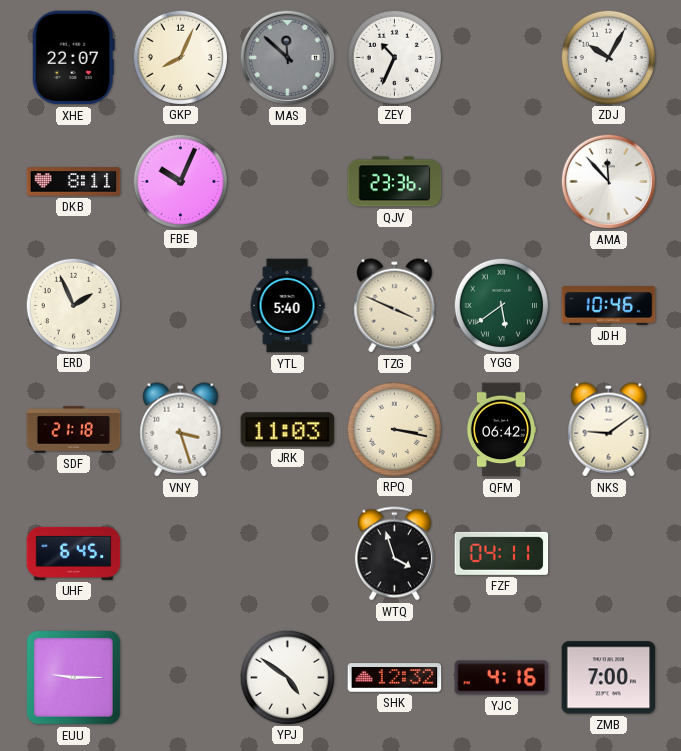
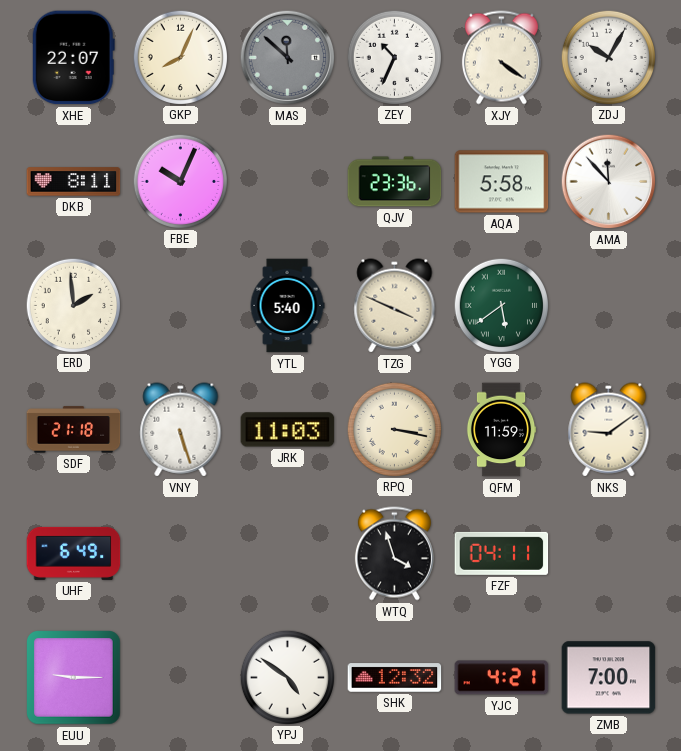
XJY: none -> 4:21 (501, 58)
AQA: none -> 5:58 (502, 182)
ERD: 1:56 -> 1:59 (73, 305)
JDH: 10:46 -> none (609, 306)
VNY: 3:27 -> 5:27 (181, 430)
QFM: 06:42 -> 11:59 (501, 430)
UHF: 6:45 -> 6:49 (74, 553)
YJC: 4:16 -> 4:21 (502, 678)
